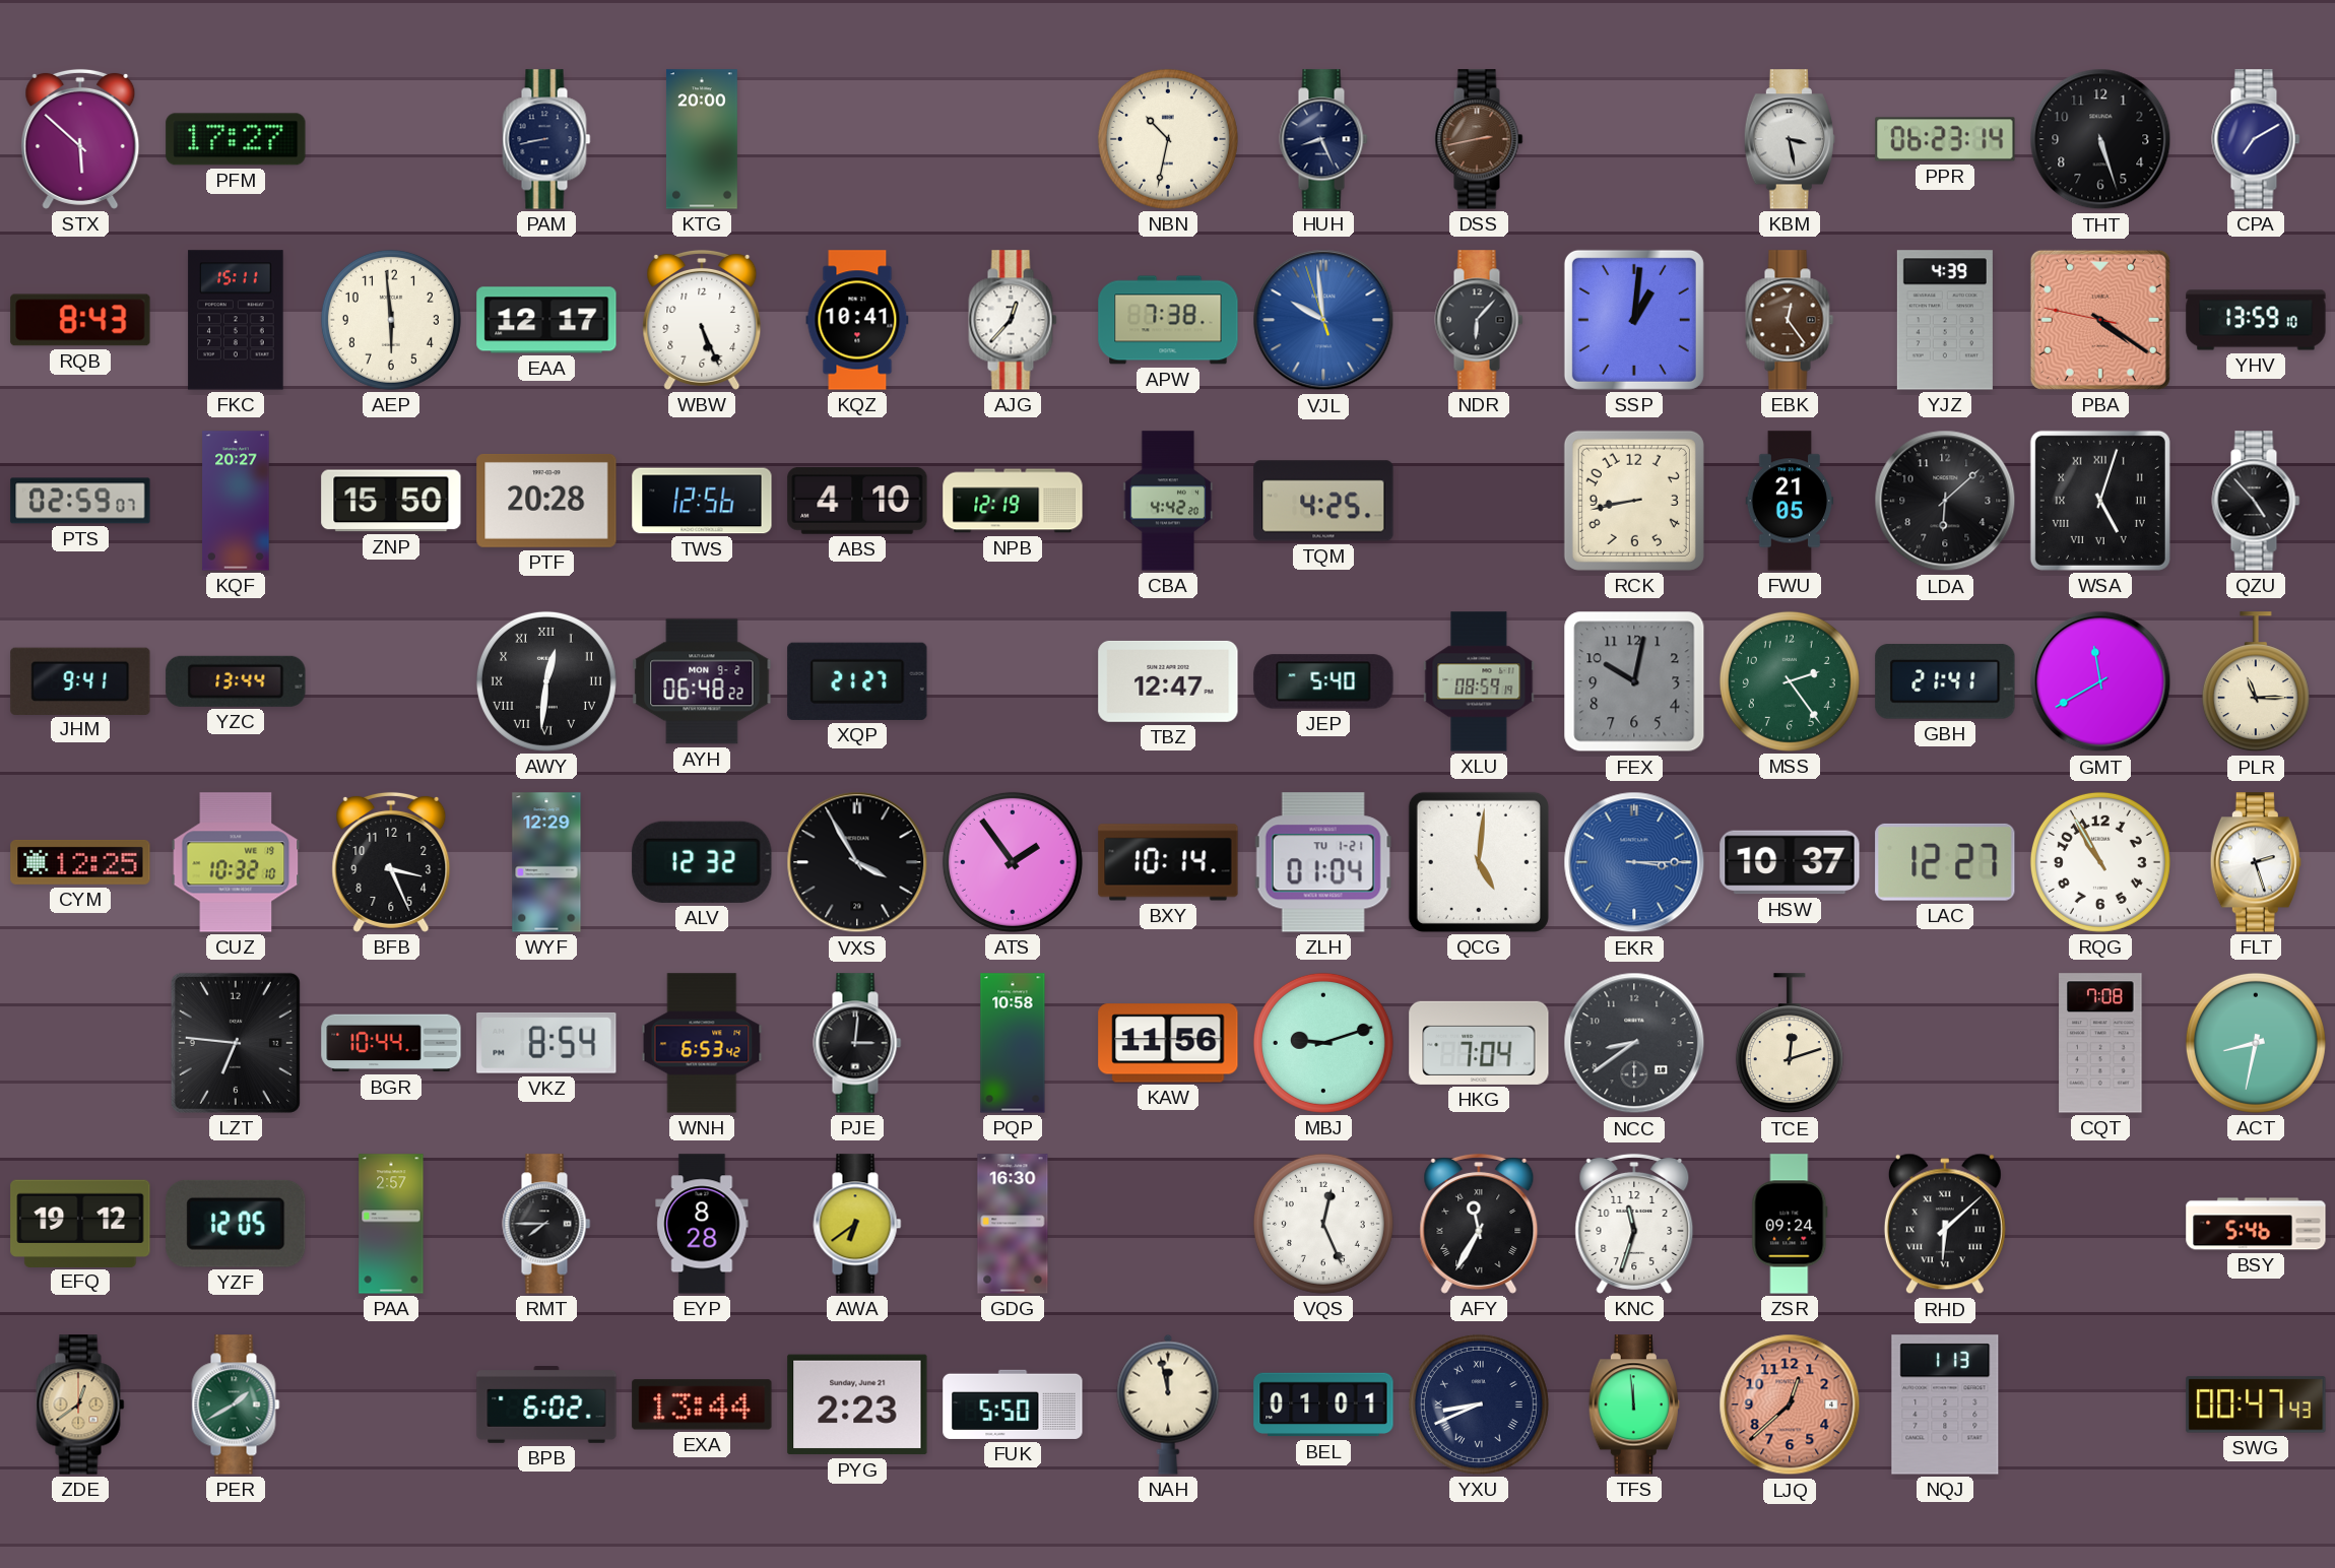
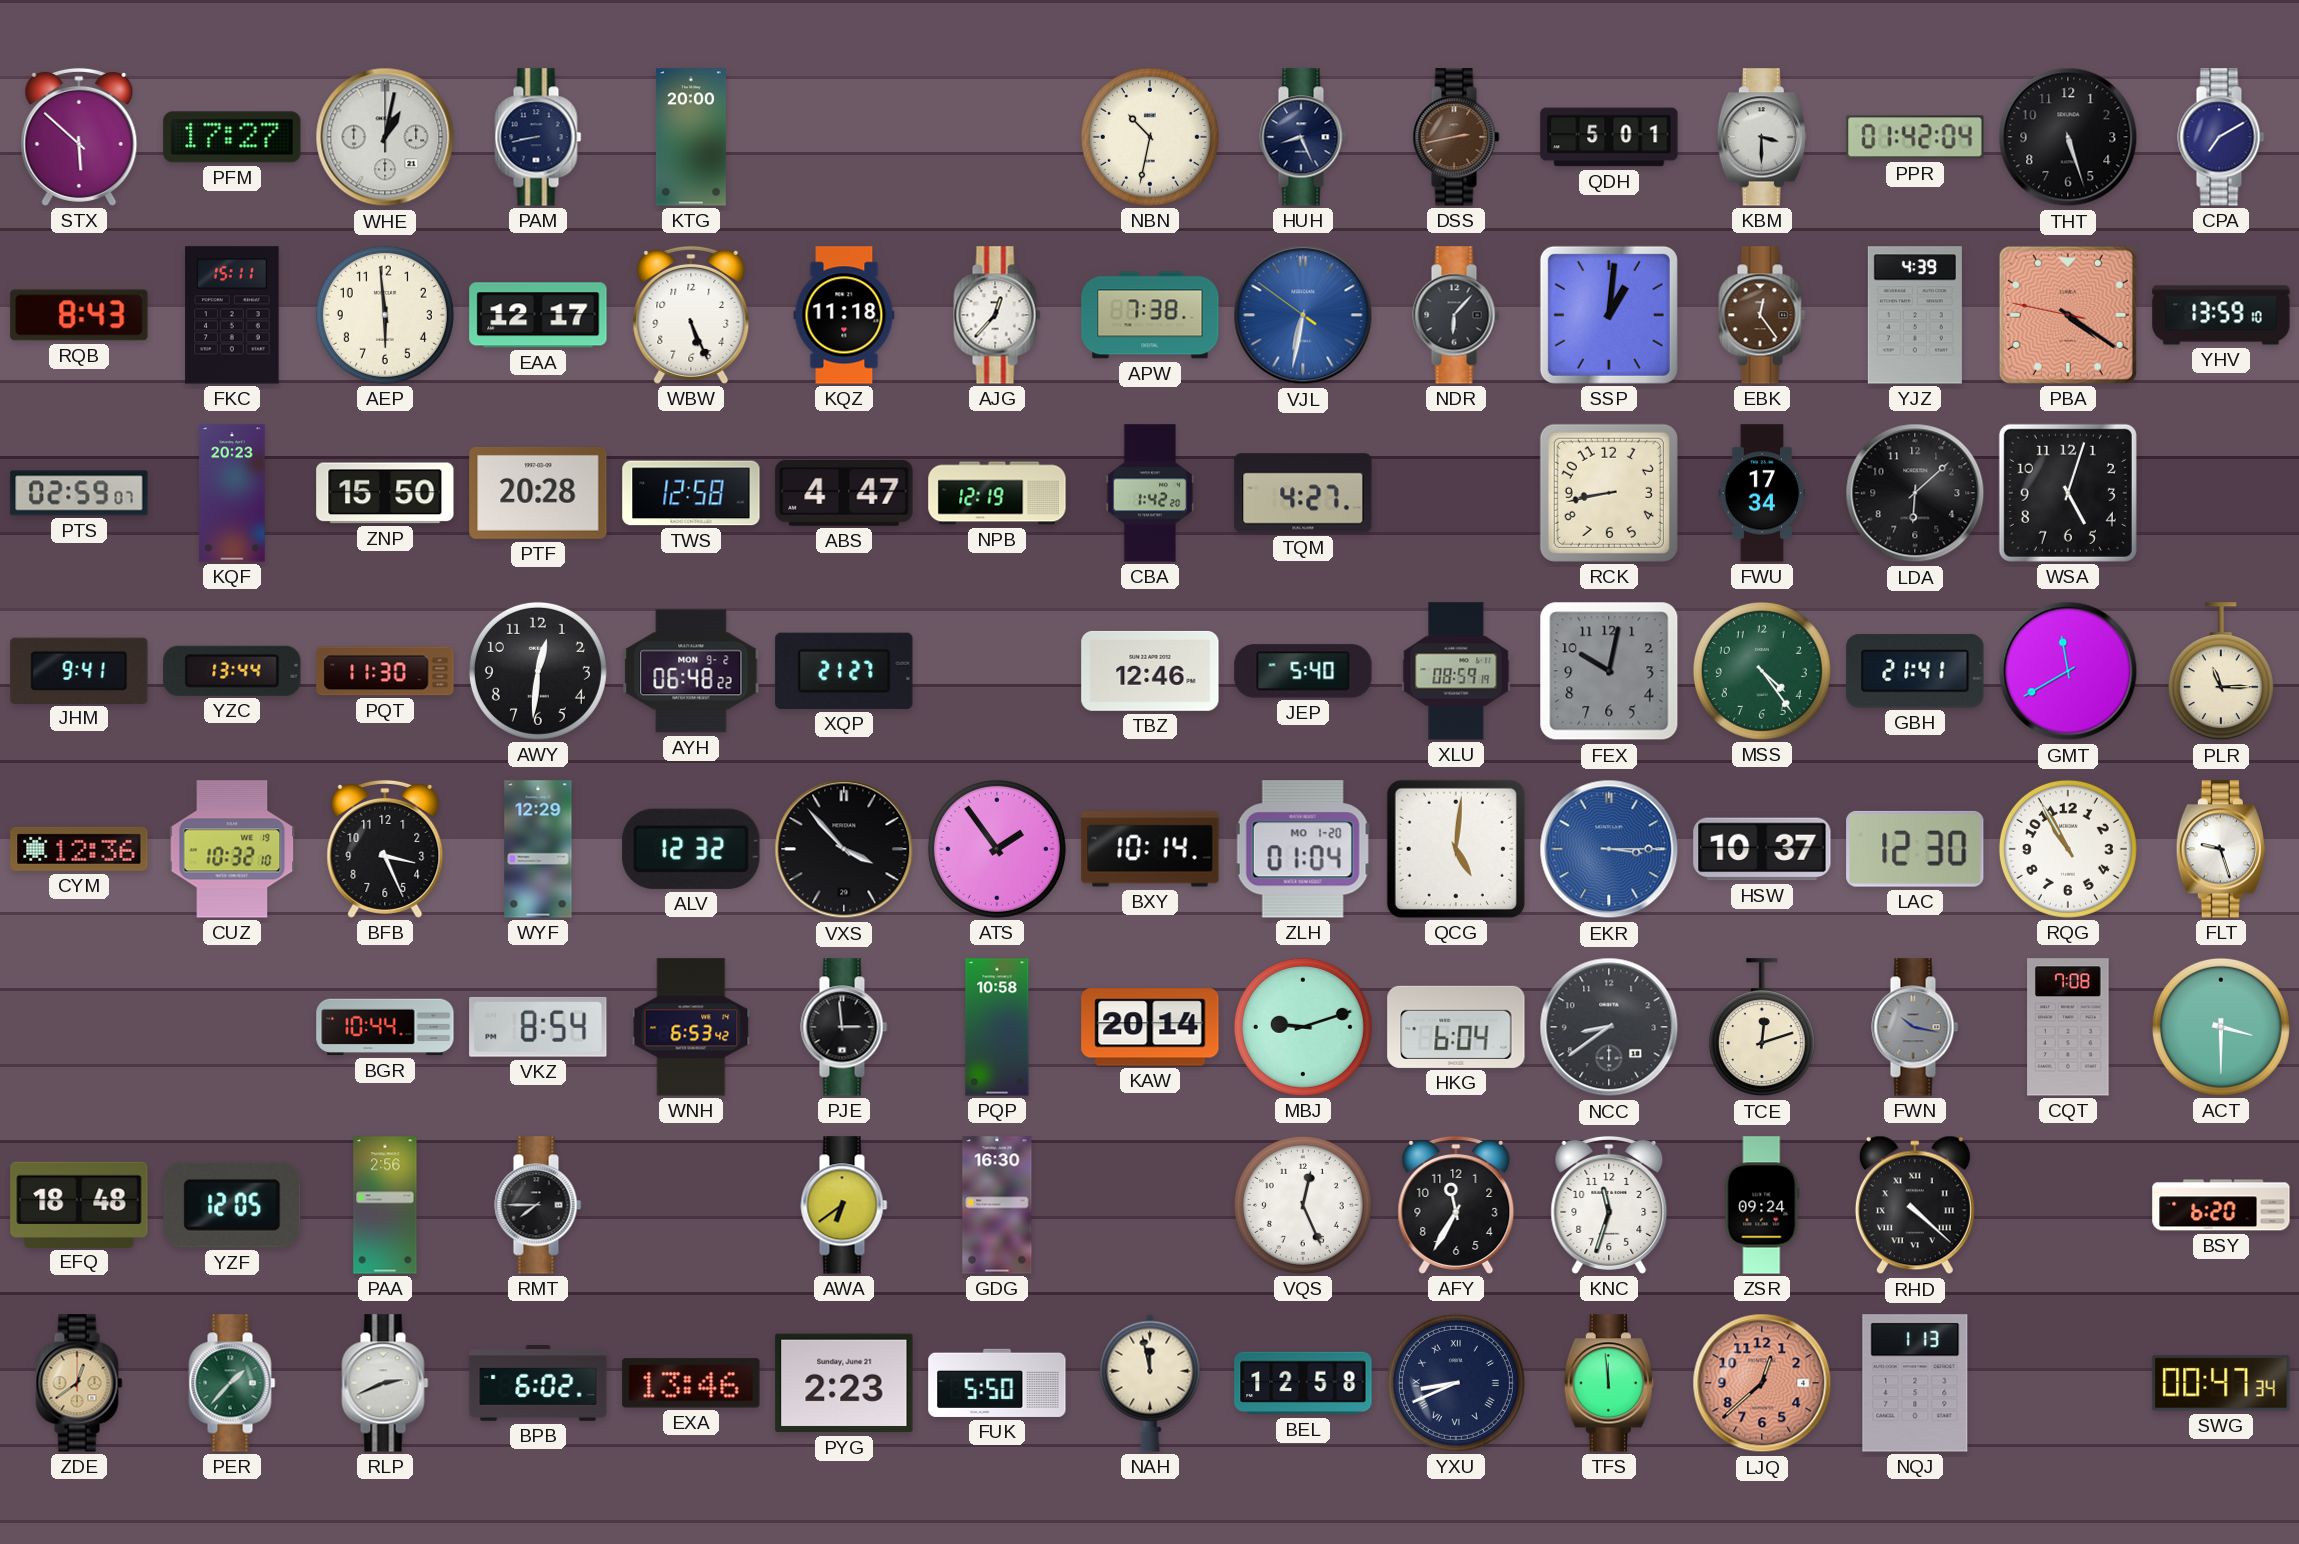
WHE: none -> 1:02 (385, 137)
QDH: none -> 5:01 (1609, 137)
KBM: 3:28 -> 3:30 (1762, 137)
PPR: 06:23 -> 01:42 (1915, 137)
KQZ: 10:41 -> 11:18 (844, 315)
VJL: 9:58 -> 6:31 (1303, 315)
KQF: 20:27 -> 20:23 (232, 493)
TWS: 12:56 -> 12:58 (691, 493)
ABS: 4:10 -> 4:47 (844, 493)
CBA: 4:42 -> 1:42 (1150, 493)
TQM: 4:25 -> 4:27 (1303, 493)
FWU: 21:05 -> 17:34 (1762, 493)
WSA numerals: Roman -> Arabic (2068, 493)
QZU: 4:53 -> none (2256, 501)
PQT: none -> 11:30 (385, 671)
AWY numerals: Roman -> Arabic (538, 671)
TBZ: 12:47 -> 12:46 (1150, 671)
MSS: 2:24 -> 4:24 (1762, 671)
CYM: 12:25 -> 12:36 (79, 849)
VXS: 3:55 -> 3:53 (844, 849)
ZLH date: TU 1-21 -> MO 1-20 (1303, 849)
LAC: 12:27 -> 12:30 (1915, 849)
FLT: 2:27 -> 9:27 (2221, 849)
LZT: 6:46 -> none (236, 1043)
PJE: 3:01 -> 2:59 (844, 1027)
KAW: 11:56 -> 20:14 (1150, 1027)
HKG: 7:04 -> 6:04 (1456, 1027)
FWN: none -> 10:17 (1915, 1027)
ACT: 8:32 -> 3:30 (2221, 1027)
EFQ: 19:12 -> 18:48 (79, 1204)
PAA: 2:57 -> 2:56 (385, 1205)
EYP: 8:28 -> none (702, 1224)
AFY numerals: Roman -> Arabic (1456, 1205)
RHD: 6:08 -> 4:22 (1915, 1205)
BSY: 5:46 -> 6:20 (2221, 1205)
PER: 1:40 -> 1:37 (232, 1383)
RLP: none -> 2:41 (385, 1383)
EXA: 13:44 -> 13:46 (691, 1383)
BEL: 01:01 -> 12:58 (1303, 1383)
SWG: 00:47:43 -> 00:47:34 (2221, 1383)
